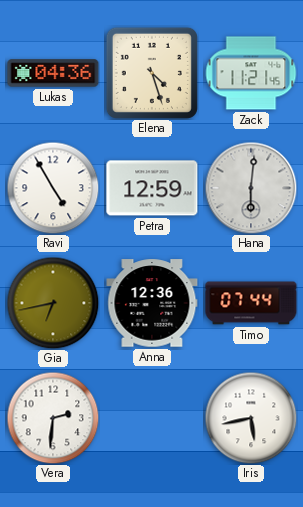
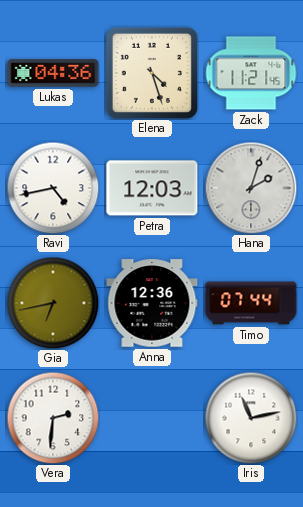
Ravi: 4:55 -> 4:43 (53, 188)
Petra: 12:59 -> 12:03 (152, 188)
Hana: 6:01 -> 2:03 (251, 188)
Iris: 5:43 -> 11:13 (251, 418)
